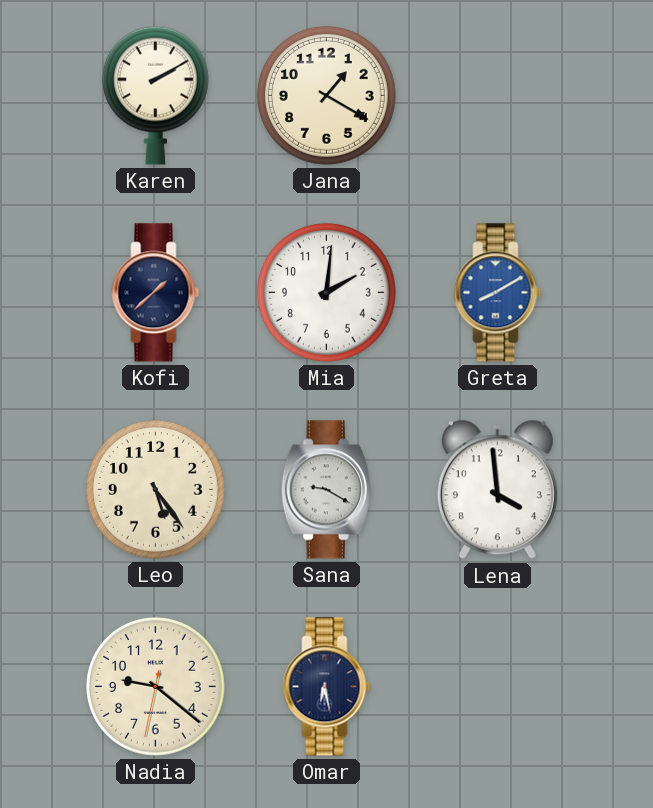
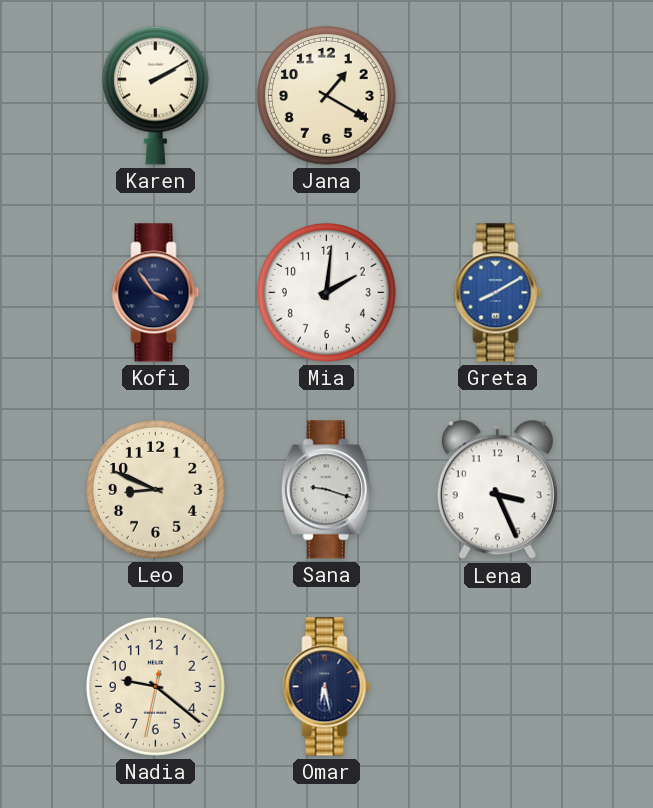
Kofi: 1:38 -> 3:54 (156, 293)
Leo: 5:24 -> 8:49 (155, 489)
Sana: 9:20 -> 9:18 (326, 490)
Lena: 3:59 -> 3:26 (497, 490)
